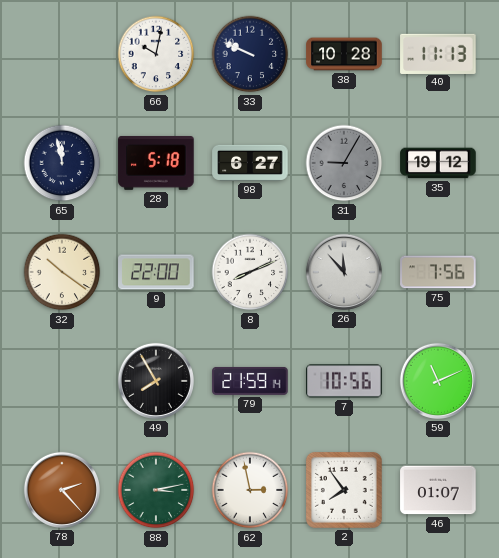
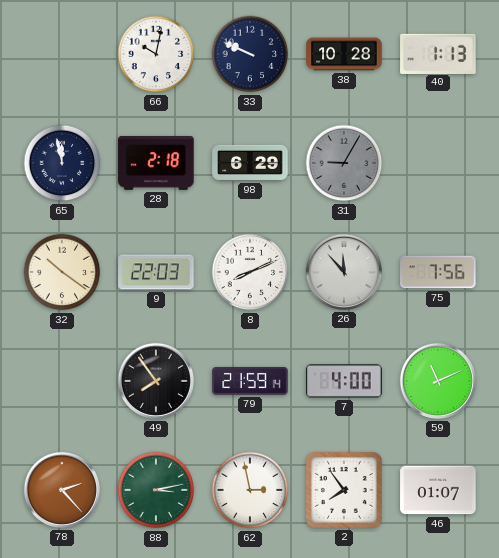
40: 11:13 -> 1:13 (438, 53)
28: 5:18 -> 2:18 (156, 163)
98: 6:27 -> 6:29 (250, 163)
35: 19:12 -> none (438, 163)
9: 22:00 -> 22:03 (156, 272)
49: 7:55 -> 7:54 (156, 381)
7: 10:56 -> 4:00 (344, 381)
